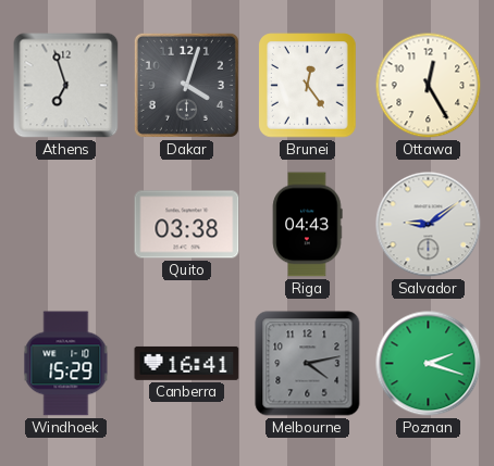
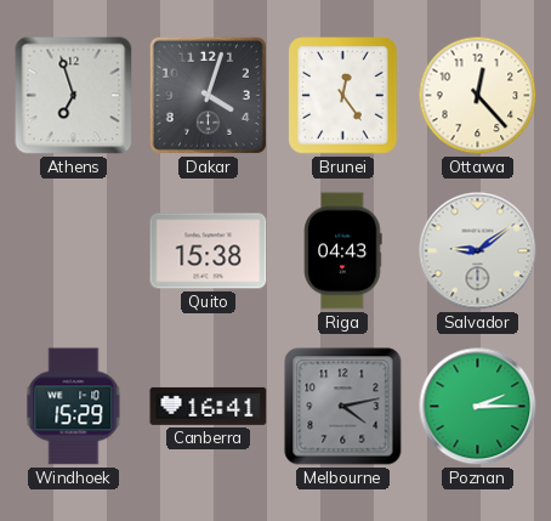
Ottawa: 12:25 -> 12:23 (478, 96)
Quito: 03:38 -> 15:38 (209, 251)
Poznan: 2:18 -> 2:15 (478, 407)
